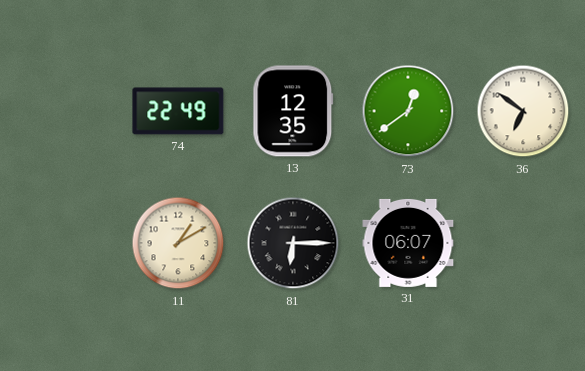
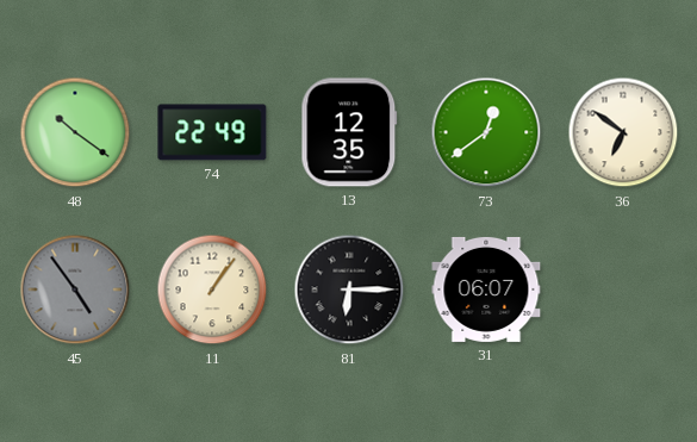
48: none -> 10:21 (75, 132)
45: none -> 4:54 (75, 290)
11: 1:10 -> 1:06 (212, 290)
